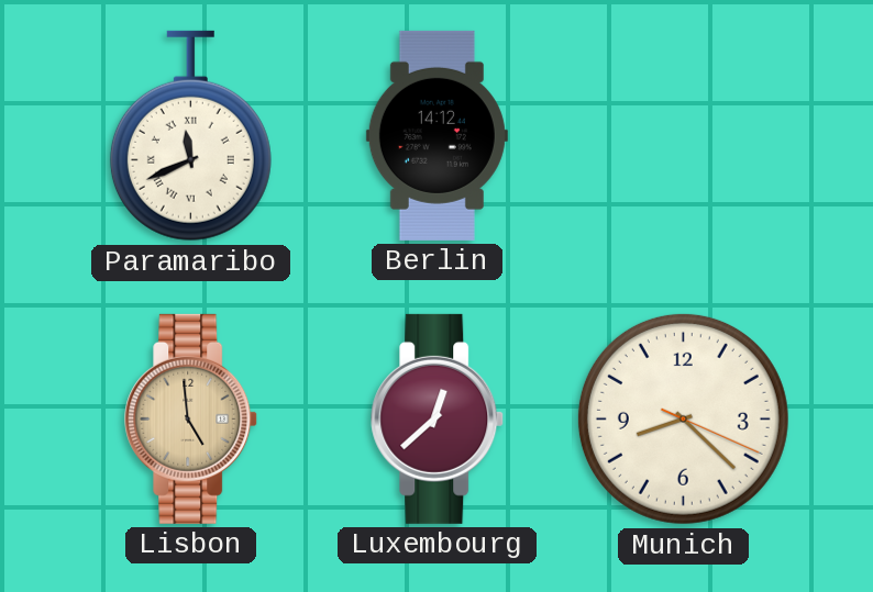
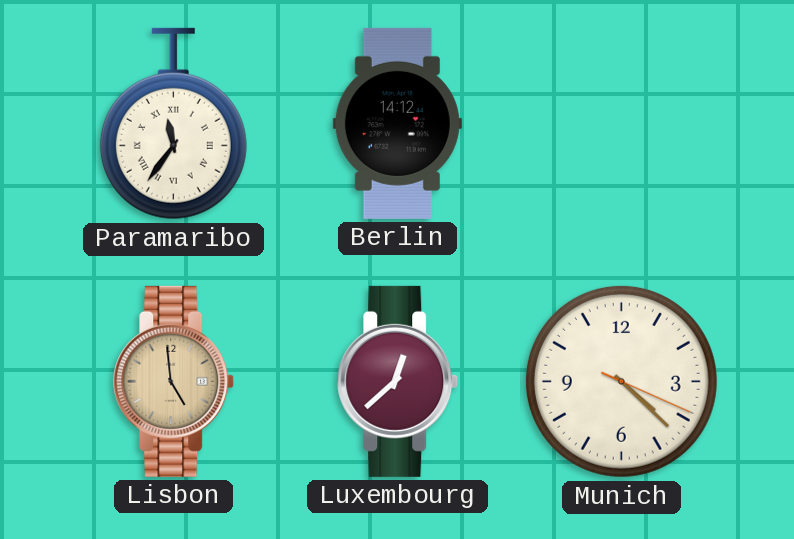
Paramaribo: 11:41 -> 11:36 (173, 124)
Munich: 8:22 -> 4:22 (621, 381)
